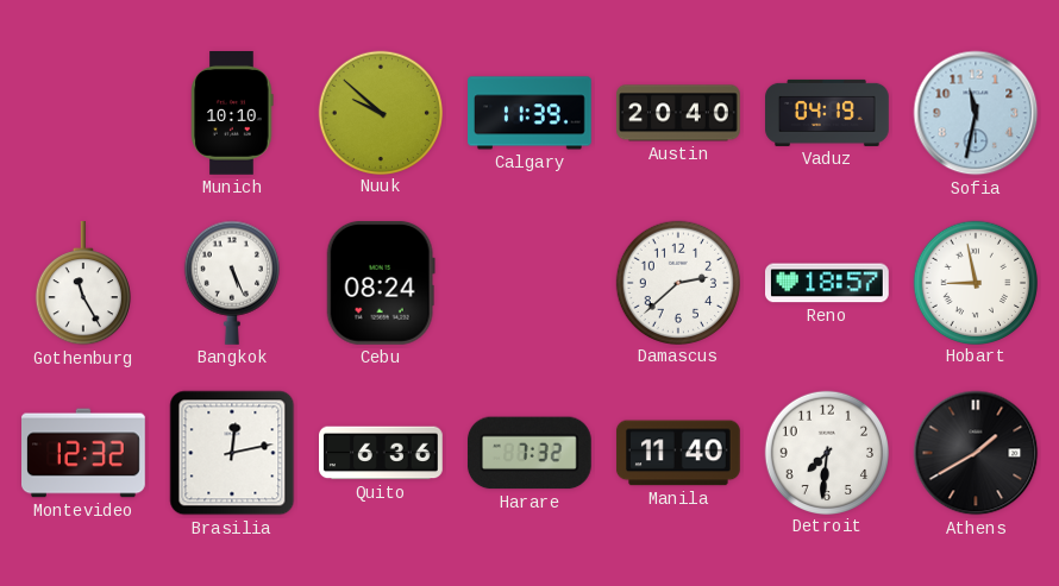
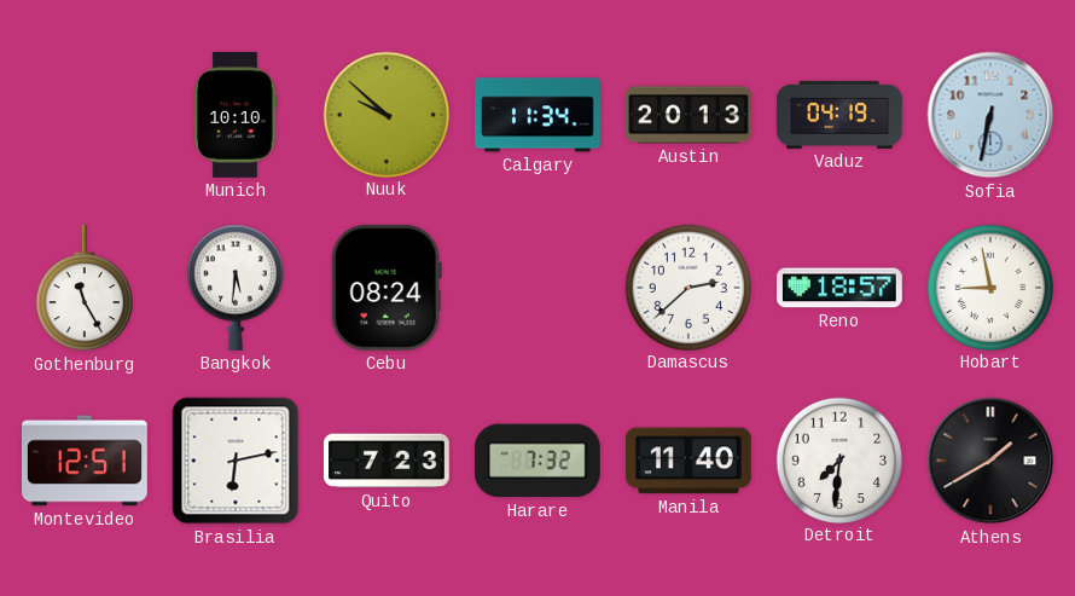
Calgary: 11:39 -> 11:34 (539, 115)
Austin: 20:40 -> 20:13 (690, 115)
Sofia: 11:32 -> 6:32 (990, 115)
Bangkok: 5:26 -> 5:31 (234, 288)
Montevideo: 12:32 -> 12:51 (86, 461)
Brasilia: 12:13 -> 6:13 (236, 461)
Quito: 6:36 -> 7:23 (388, 461)
